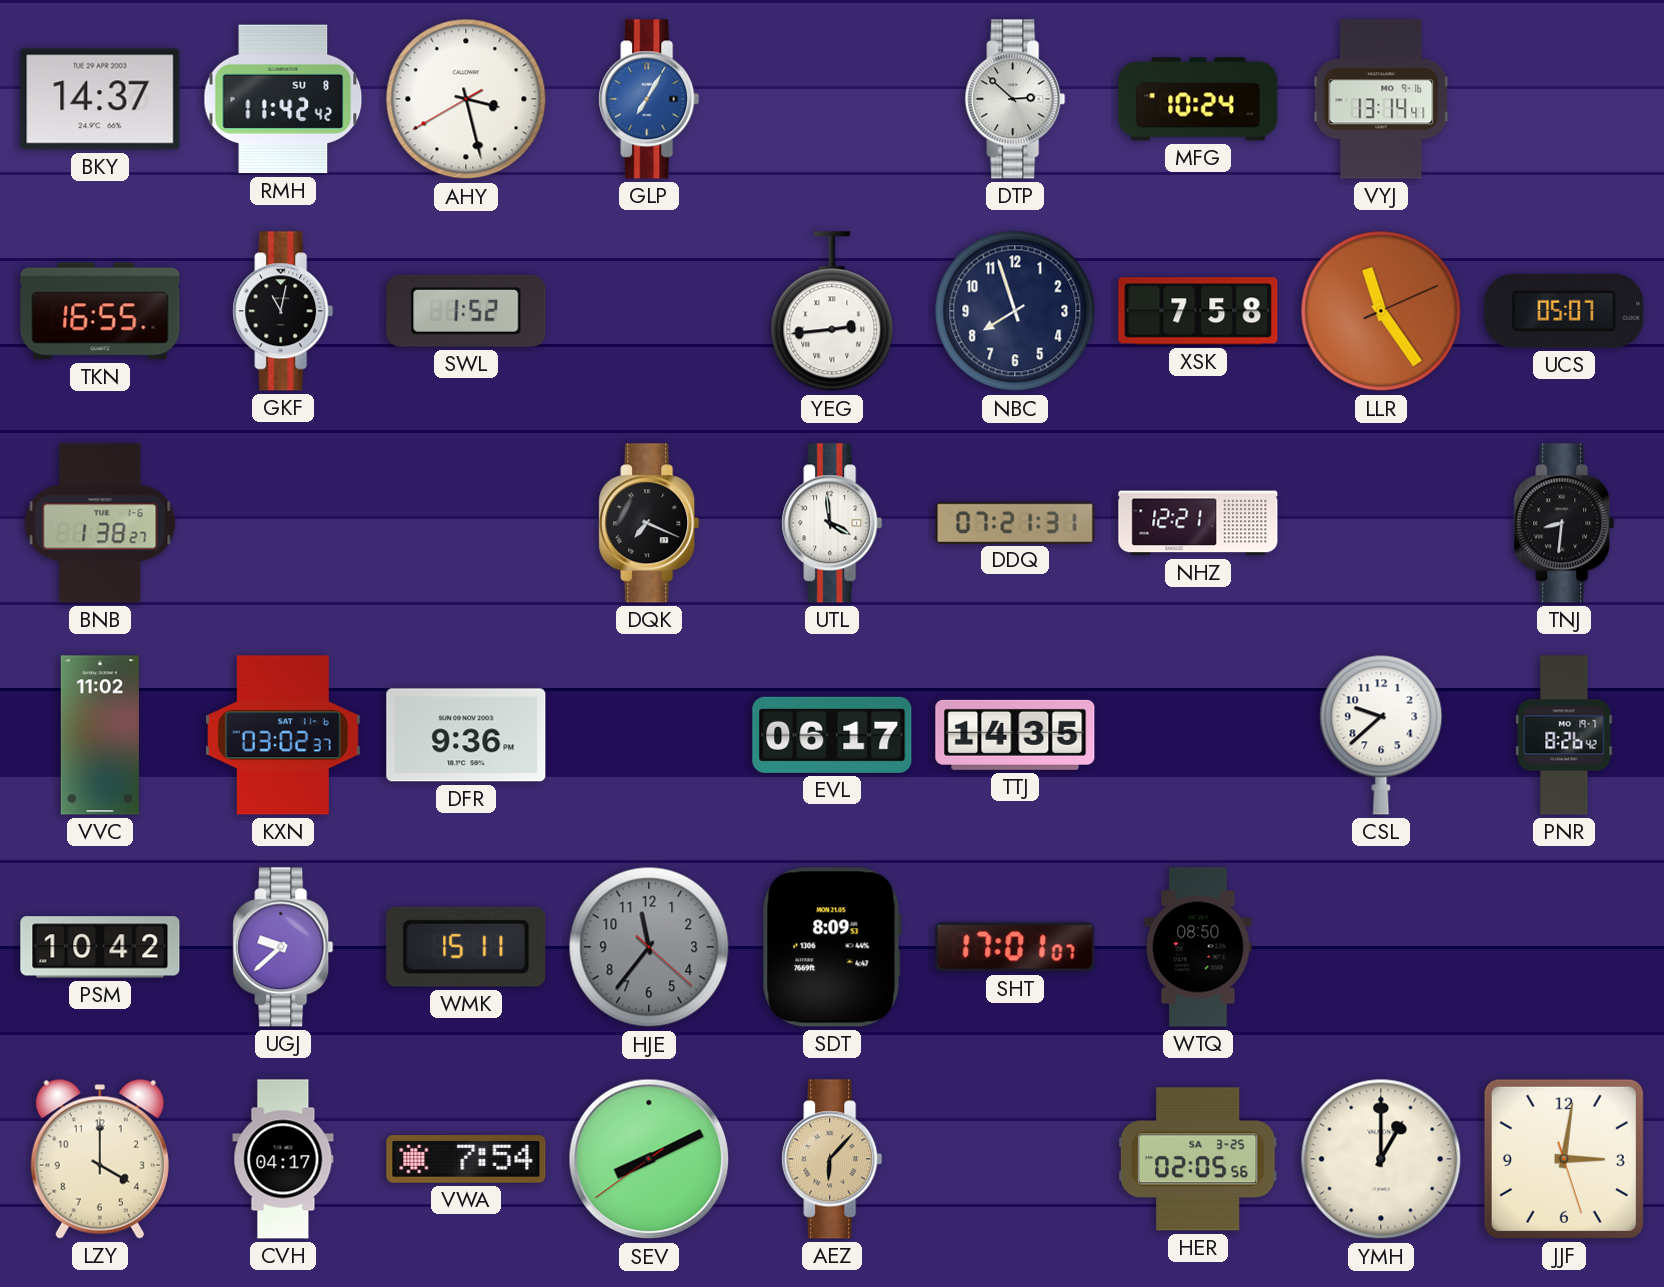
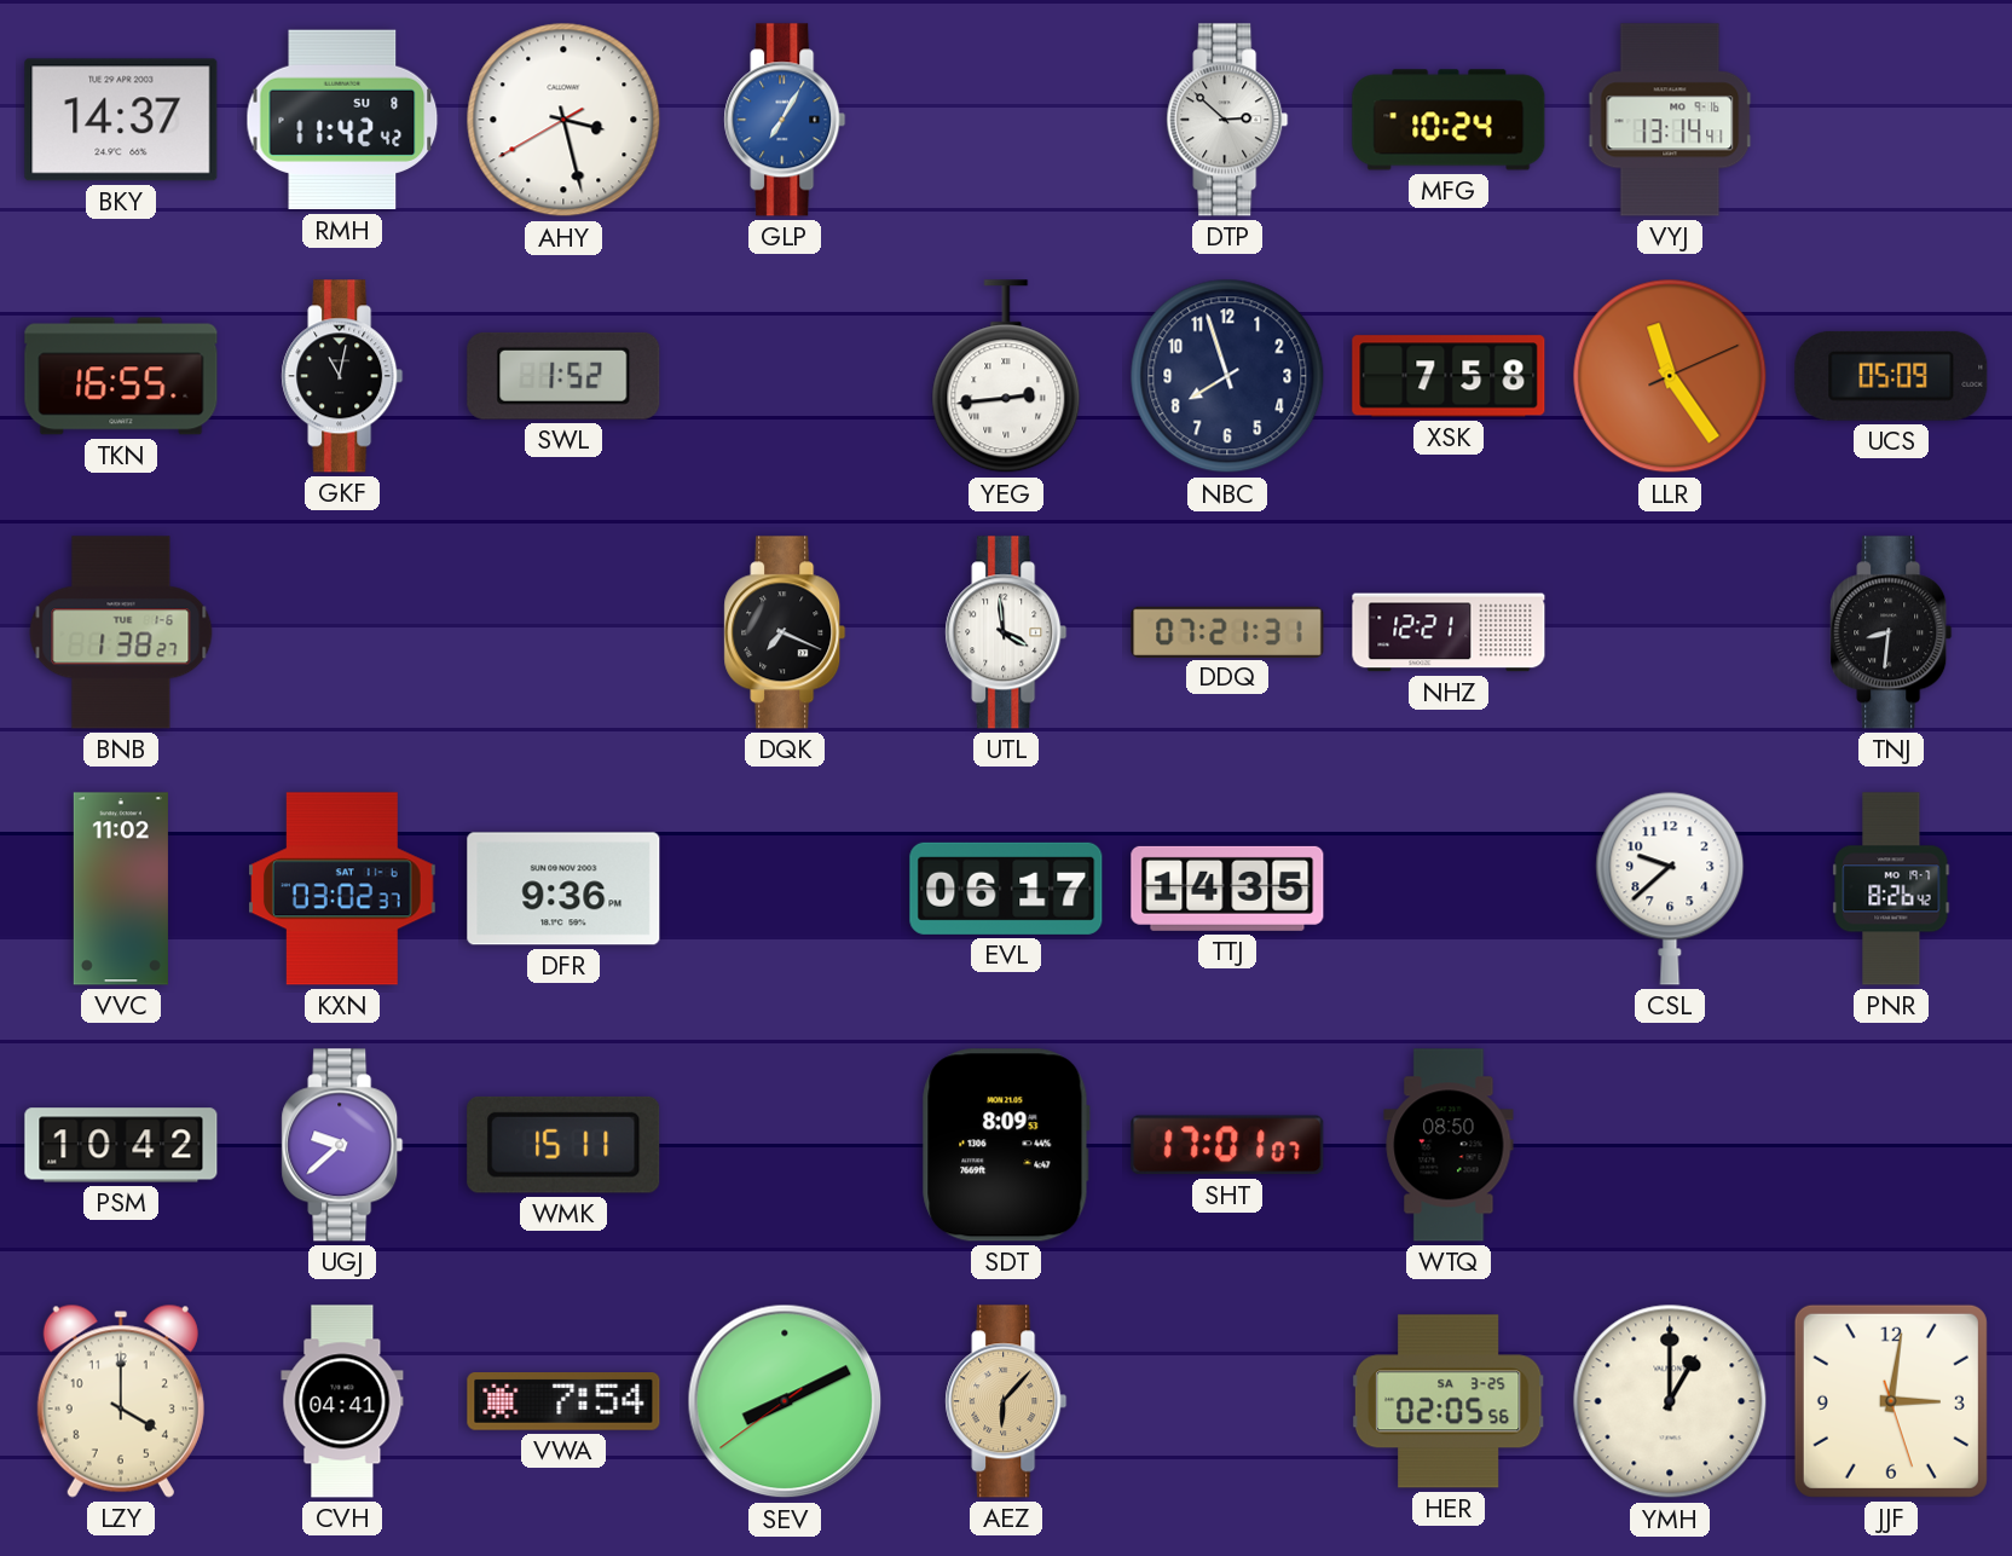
UCS: 05:07 -> 05:09 (1891, 376)
HJE: 11:36 -> none (649, 947)
CVH: 04:17 -> 04:41 (342, 1401)
